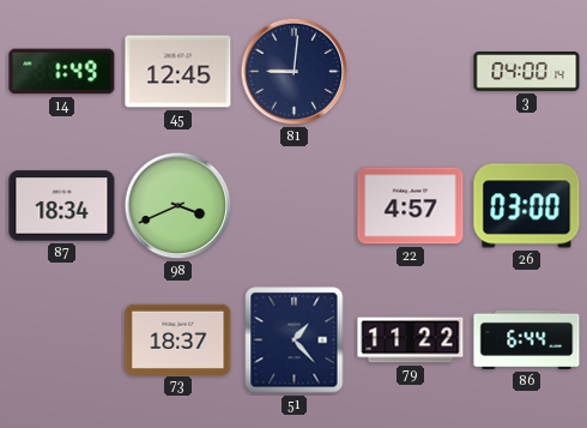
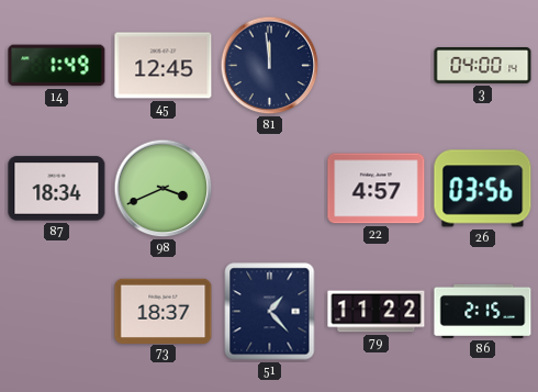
81: 9:01 -> 11:59 (270, 66)
26: 03:00 -> 03:56 (483, 189)
86: 6:44 -> 2:15 (483, 311)
